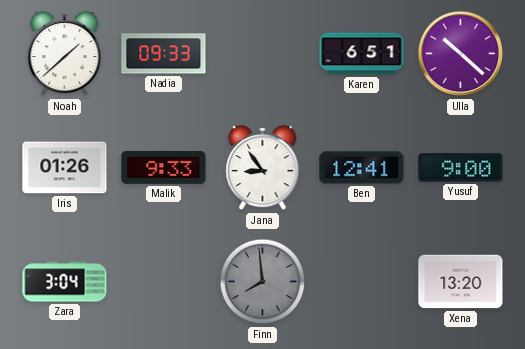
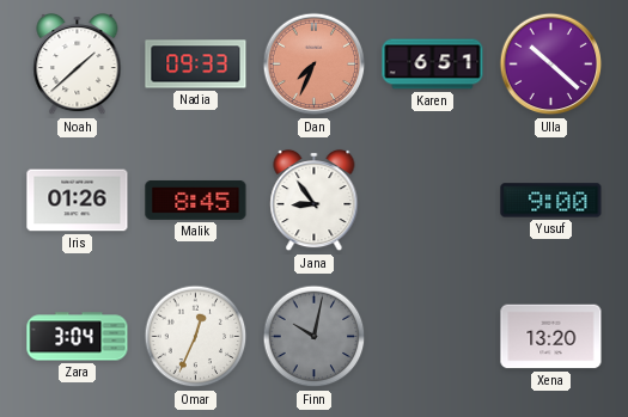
Dan: none -> 7:34 (315, 65)
Malik: 9:33 -> 8:45 (196, 201)
Ben: 12:41 -> none (362, 168)
Omar: none -> 12:34 (196, 337)
Finn: 7:59 -> 10:02 (315, 337)
